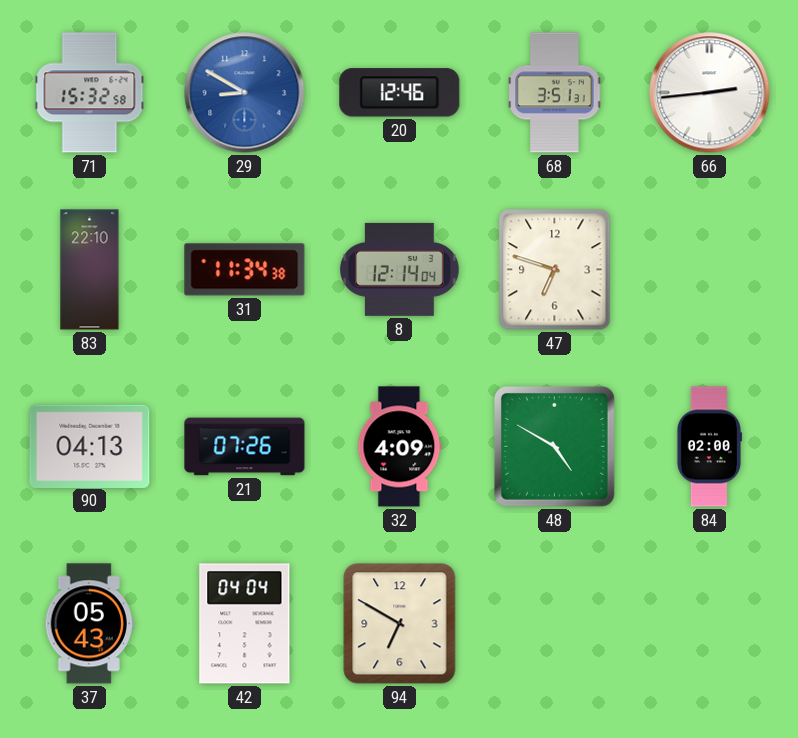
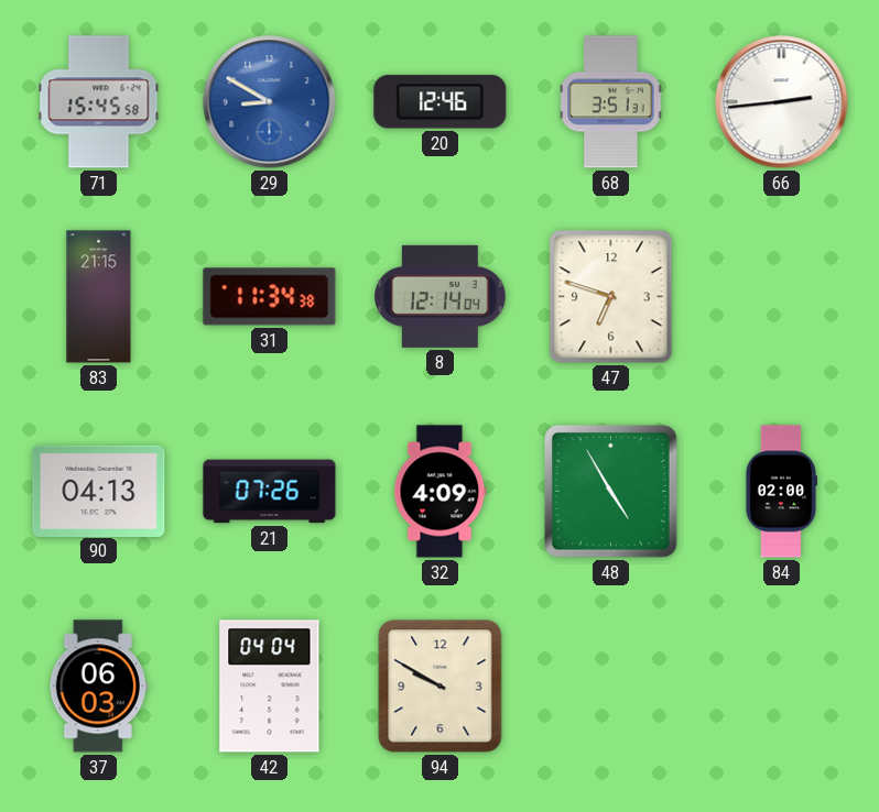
71: 15:32 -> 15:45 (99, 102)
83: 22:10 -> 21:15 (99, 297)
48: 4:50 -> 4:55 (610, 492)
37: 05:43 -> 06:03 (98, 687)
94: 6:50 -> 9:50 (441, 687)
